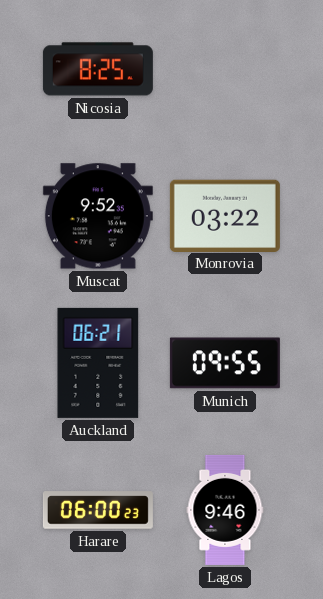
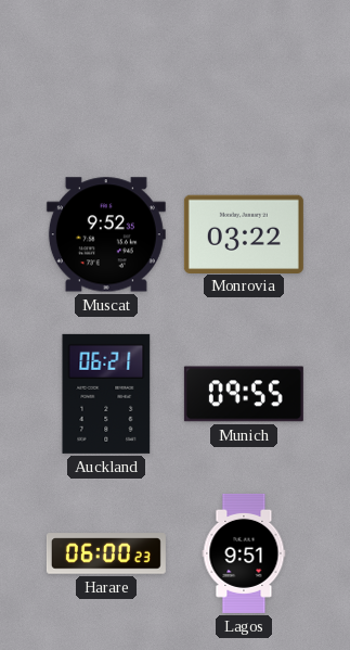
Nicosia: 8:25 -> none (98, 69)
Lagos: 9:46 -> 9:51 (244, 553)
